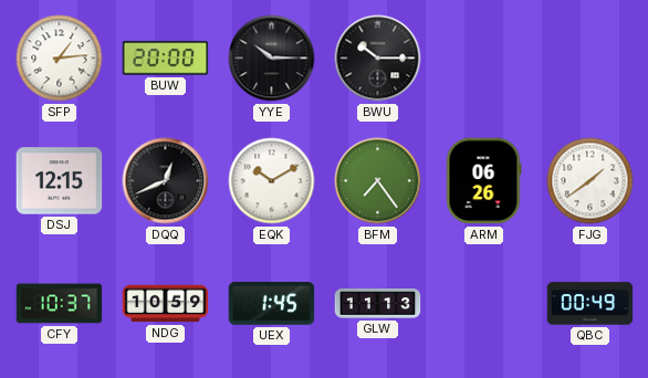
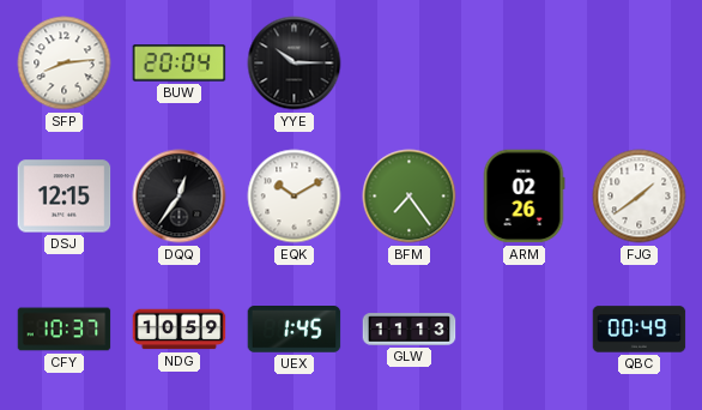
SFP: 1:14 -> 8:14 (65, 64)
BUW: 20:00 -> 20:04 (180, 64)
BWU: 10:15 -> none (378, 59)
DQQ: 12:41 -> 12:36 (180, 197)
ARM: 06:26 -> 02:26 (524, 197)
